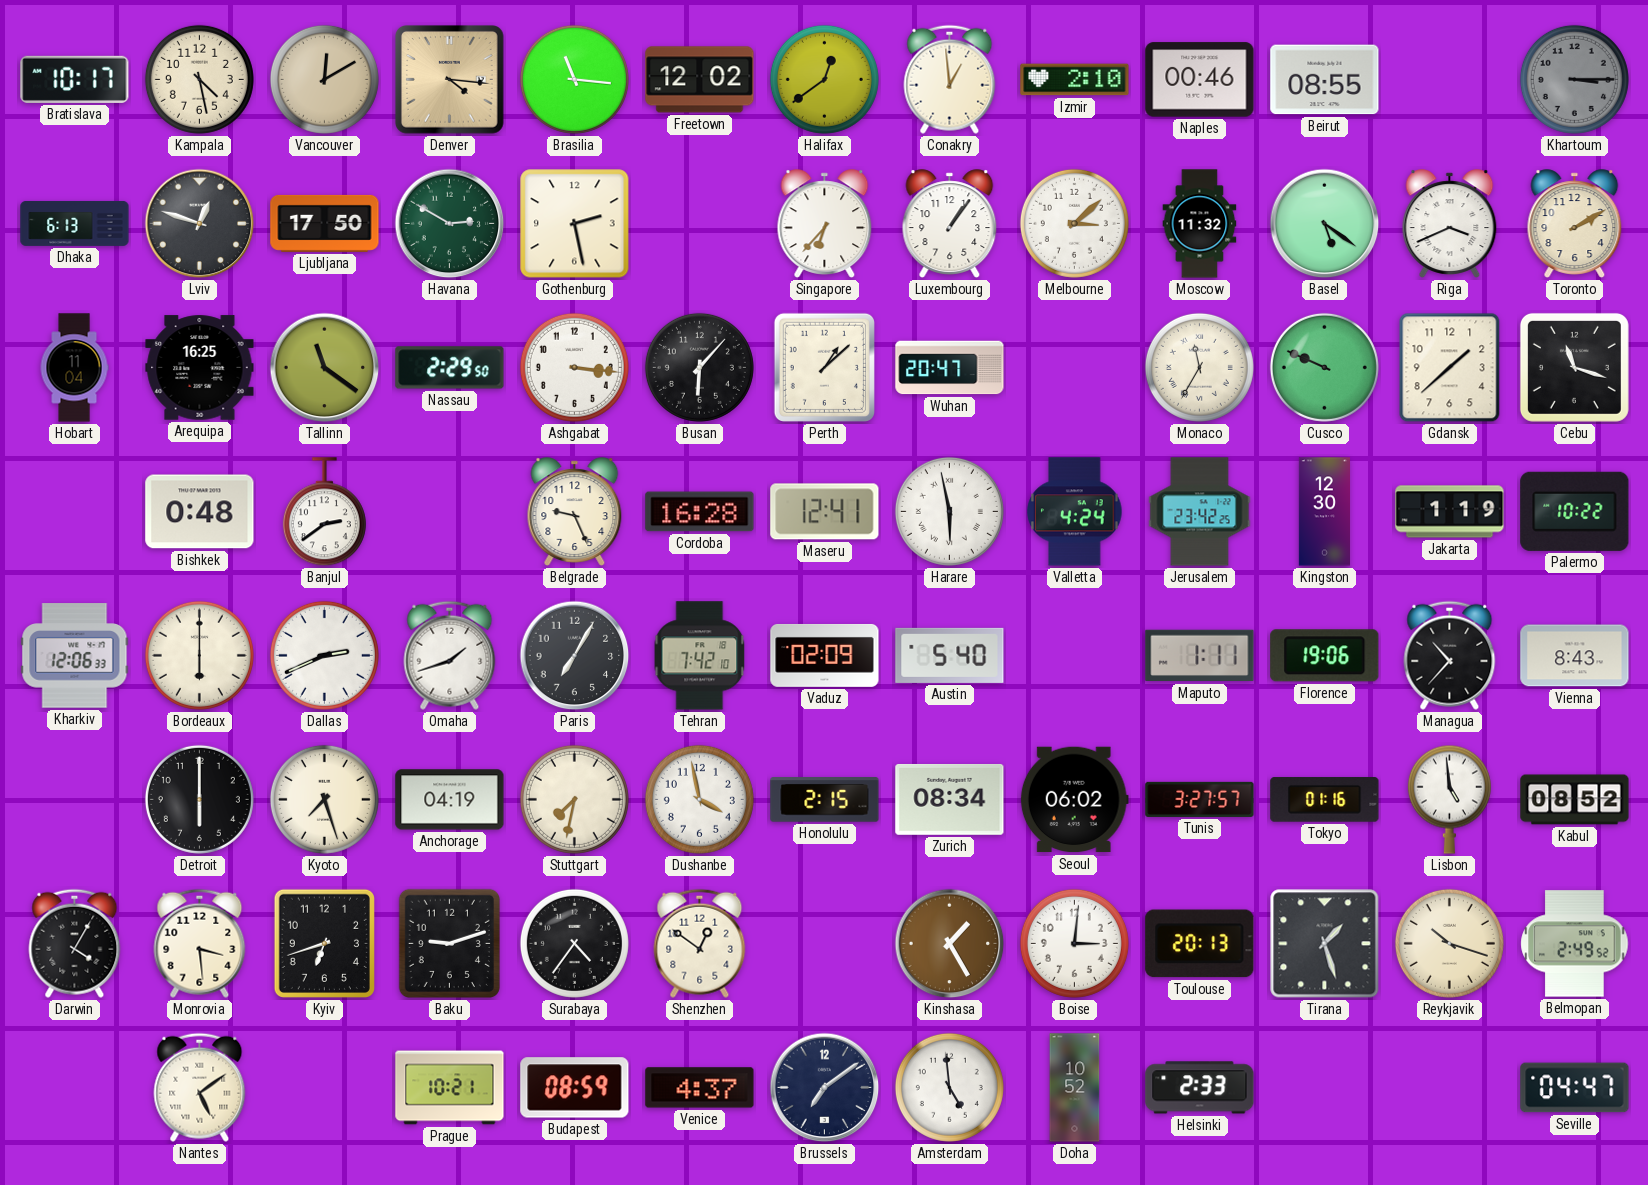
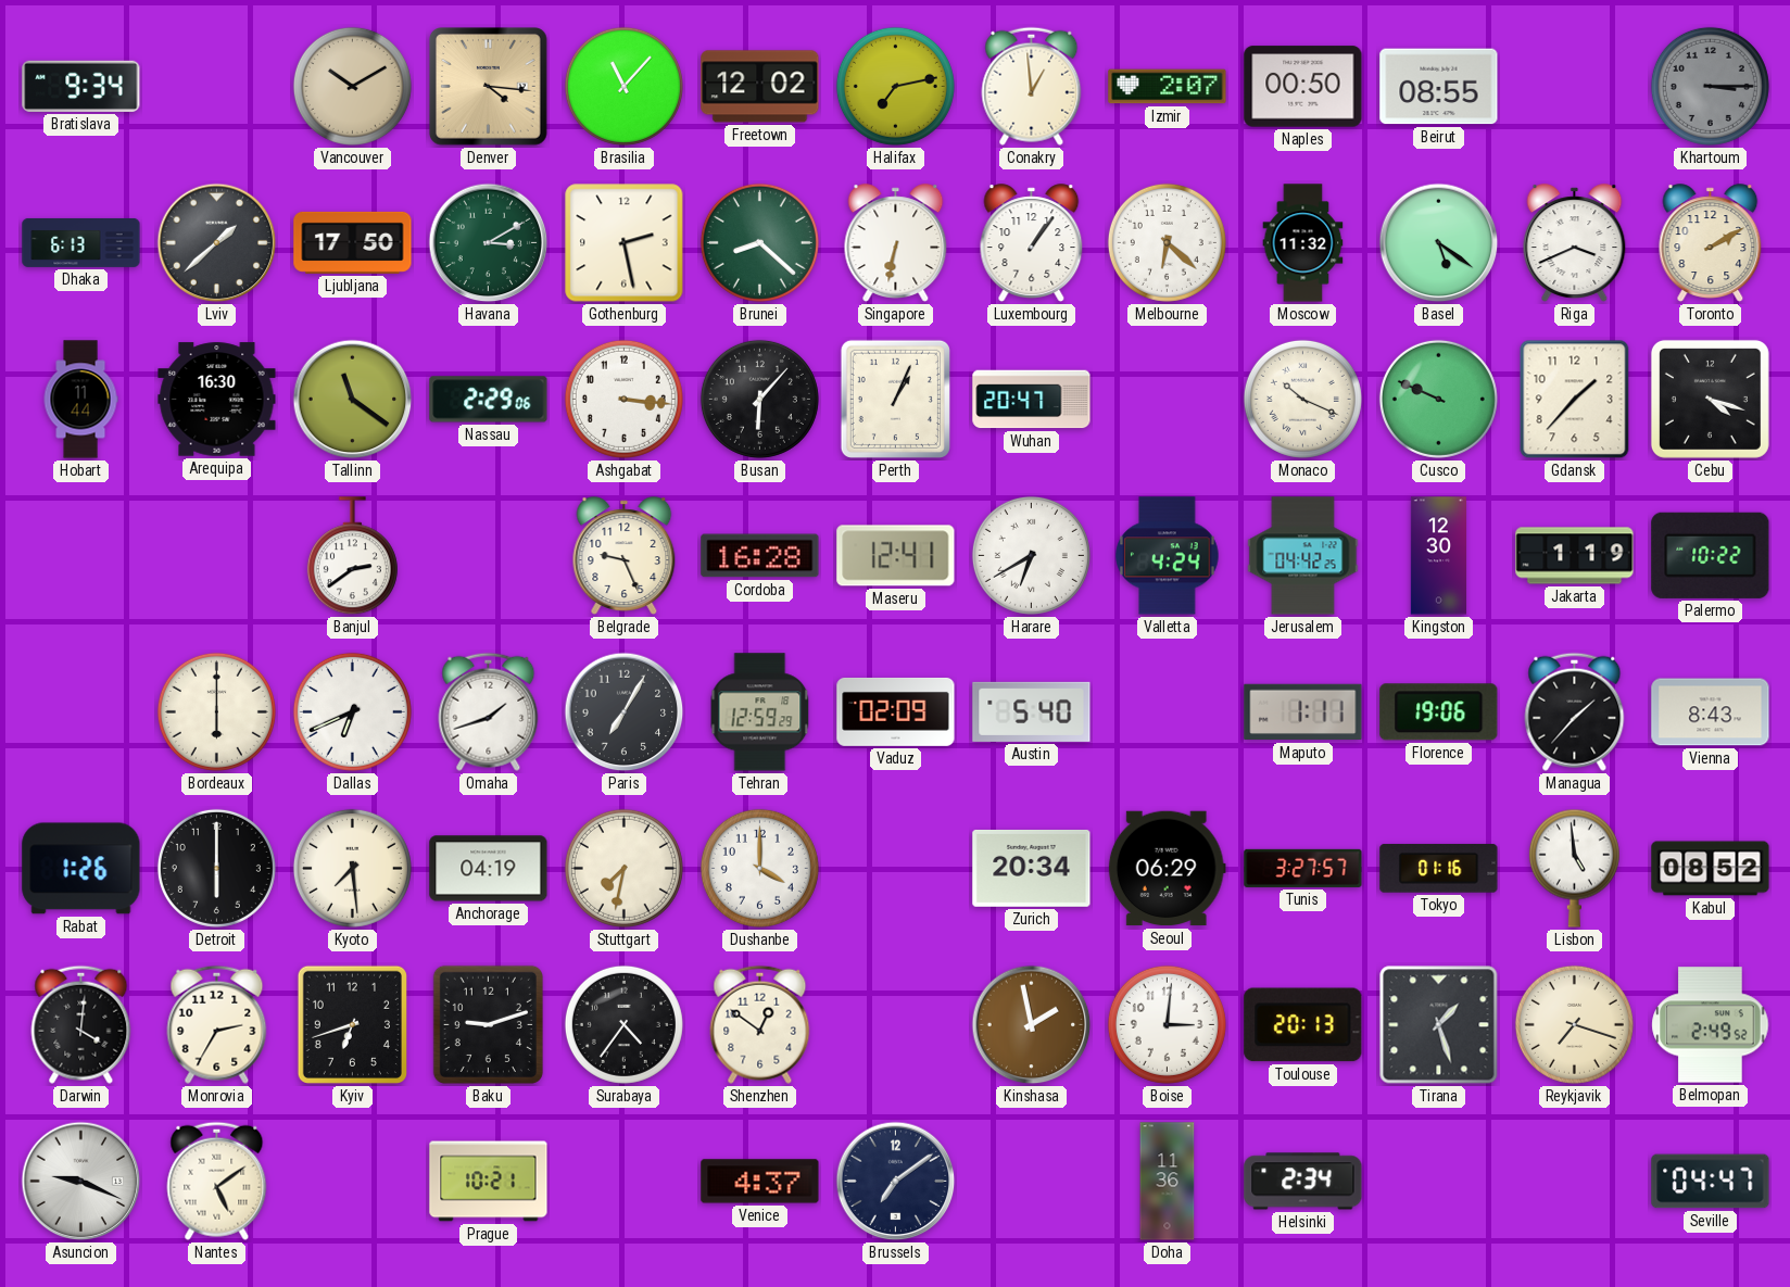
Bratislava: 10:17 -> 9:34 (81, 86)
Kampala: 4:28 -> none (199, 79)
Vancouver: 12:10 -> 10:10 (352, 86)
Brasilia: 11:16 -> 11:07 (623, 86)
Halifax: 12:39 -> 7:13 (895, 86)
Izmir: 2:10 -> 2:07 (1168, 87)
Naples: 00:46 -> 00:50 (1303, 87)
Lviv: 12:48 -> 1:38 (217, 243)
Havana: 2:50 -> 3:10 (489, 243)
Brunei: none -> 8:22 (759, 242)
Singapore: 6:37 -> 6:32 (896, 243)
Melbourne: 3:08 -> 6:22 (1167, 242)
Hobart: 11:04 -> 11:44 (80, 400)
Arequipa: 16:25 -> 16:30 (217, 400)
Nassau: 2:29:50 -> 2:29:06 (489, 400)
Perth: 1:08 -> 1:04 (895, 399)
Monaco: 11:35 -> 10:19 (1302, 399)
Gdansk: 1:38 -> 1:37 (1575, 400)
Cebu: 11:18 -> 4:18 (1710, 399)
Bishkek: 0:48 -> none (200, 512)
Harare: 5:58 -> 6:40 (1031, 555)
Jerusalem: 23:42 -> 04:42 (1303, 556)
Kharkiv: 12:06 -> none (75, 656)
Dallas: 2:41 -> 6:41 (352, 711)
Tehran: 7:42 -> 12:59 (760, 712)
Managua: 10:37 -> 1:37 (1575, 711)
Rabat: none -> 1:26 (81, 869)
Kyoto: 7:27 -> 7:29 (352, 868)
Dushanbe: 3:58 -> 4:00 (759, 868)
Honolulu: 2:15 -> none (825, 800)
Zurich: 08:34 -> 20:34 (1032, 868)
Seoul: 06:02 -> 06:29 (1167, 869)
Darwin: 4:05 -> 4:01 (81, 1024)
Monrovia: 3:29 -> 2:35 (217, 1024)
Kinshasa: 1:25 -> 1:58 (1032, 1025)
Reykjavik: 10:18 -> 7:18 (1574, 1024)
Asuncion: none -> 9:19 (81, 1182)
Budapest: 08:59 -> none (575, 1088)
Amsterdam: 4:59 -> none (949, 1087)
Doha: 10:52 -> 11:36 (1168, 1182)
Helsinki: 2:33 -> 2:34 (1303, 1182)
